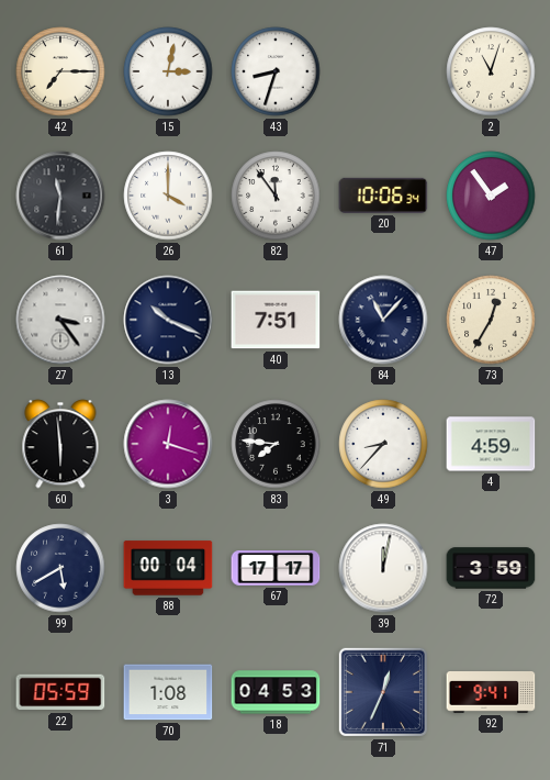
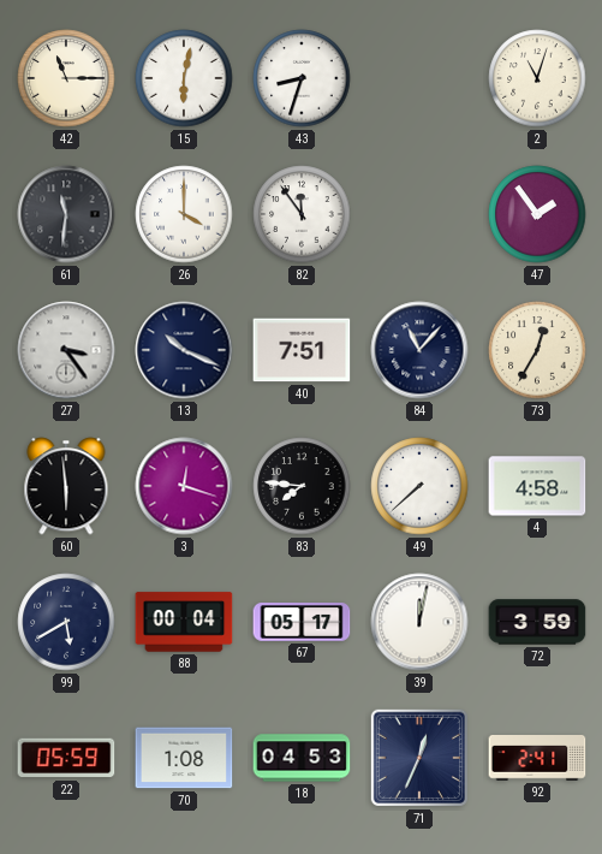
42: 7:15 -> 11:15 (66, 78)
15: 3:02 -> 6:02 (184, 78)
20: 10:06 -> none (383, 196)
49: 8:37 -> 7:38 (419, 486)
4: 4:59 -> 4:58 (537, 486)
67: 17:17 -> 05:17 (302, 622)
92: 9:41 -> 2:41 (537, 759)
